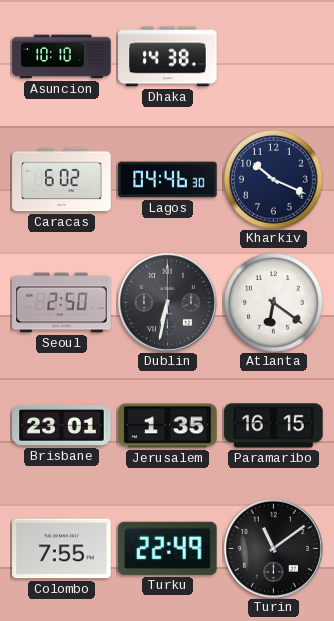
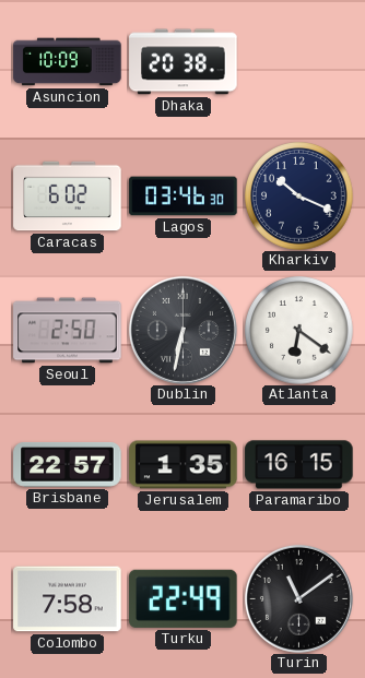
Asuncion: 10:10 -> 10:09 (68, 62)
Dhaka: 14:38 -> 20:38 (184, 62)
Lagos: 04:46 -> 03:46 (184, 197)
Brisbane: 23:01 -> 22:57 (68, 464)
Colombo: 7:55 -> 7:58 (68, 599)
